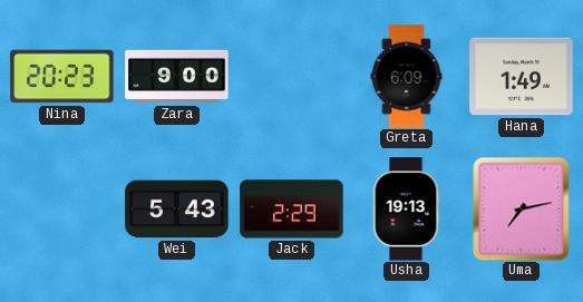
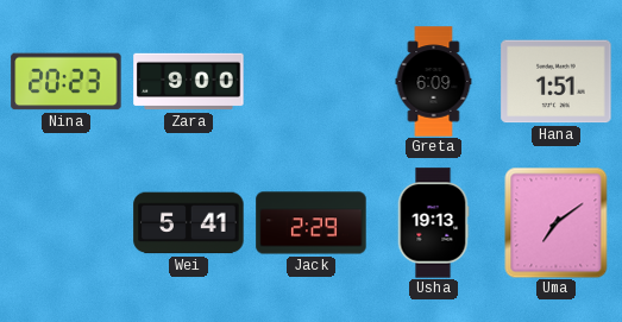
Hana: 1:49 -> 1:51 (557, 82)
Wei: 5:43 -> 5:41 (189, 223)
Uma: 7:13 -> 7:09 (557, 222)
